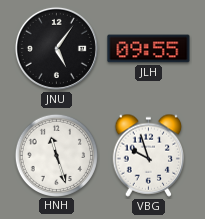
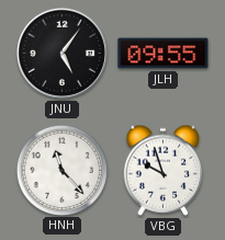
HNH: 11:27 -> 11:23 (61, 170)
